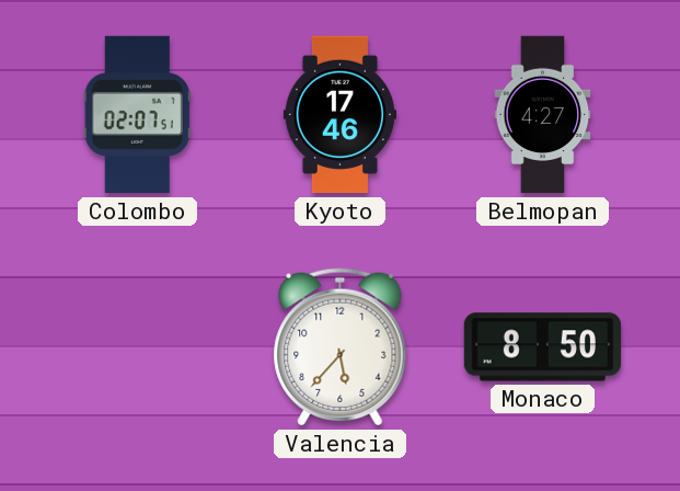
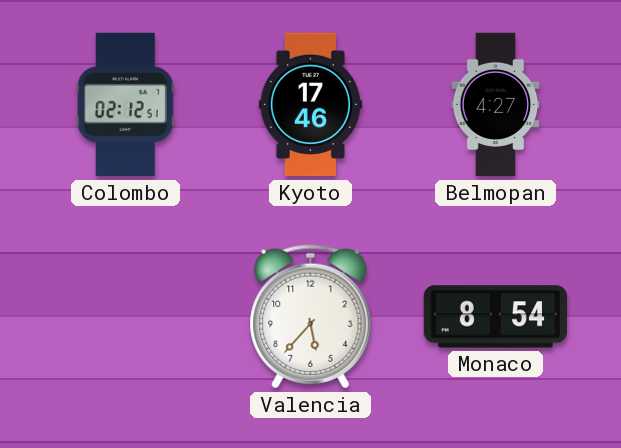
Colombo: 02:07 -> 02:12 (125, 105)
Monaco: 8:50 -> 8:54 (495, 317)
